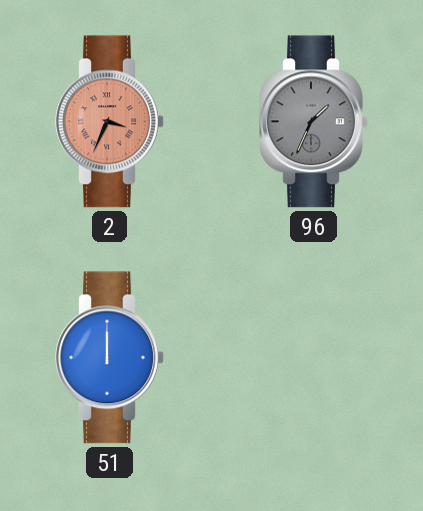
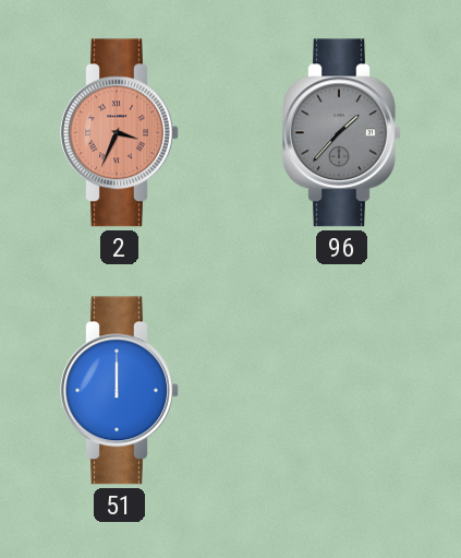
96: 1:34 -> 1:37 (342, 133)
